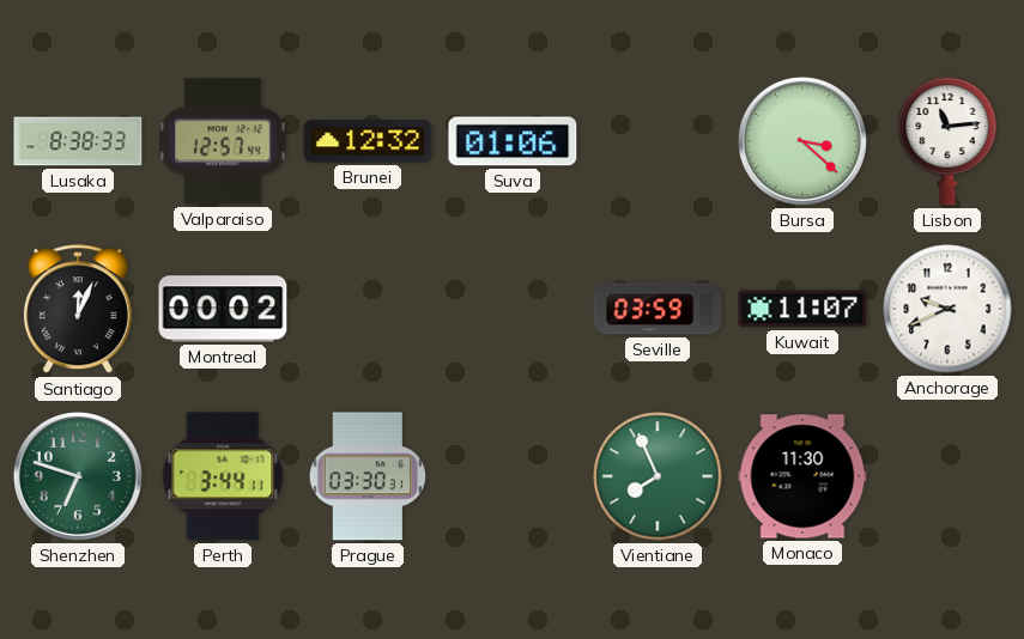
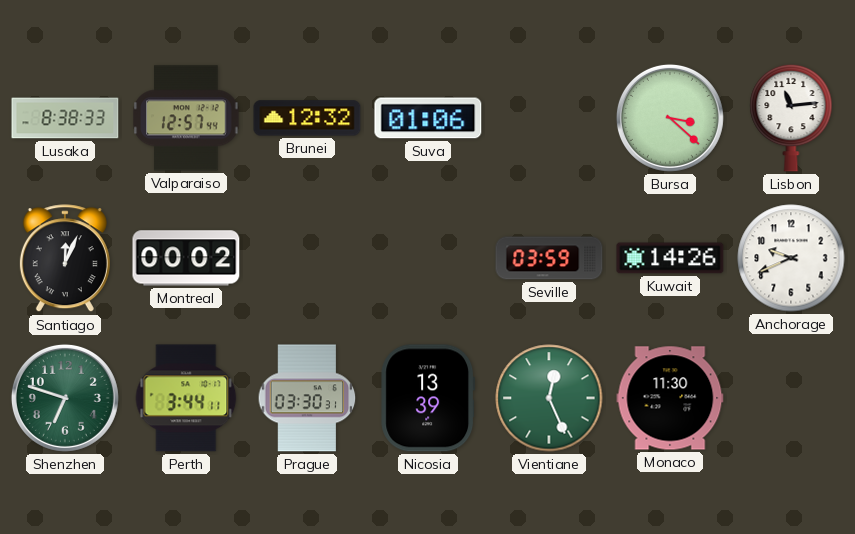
Kuwait: 11:07 -> 14:26 (670, 258)
Nicosia: none -> 13:39 (428, 398)
Vientiane: 7:56 -> 12:26 (549, 398)
